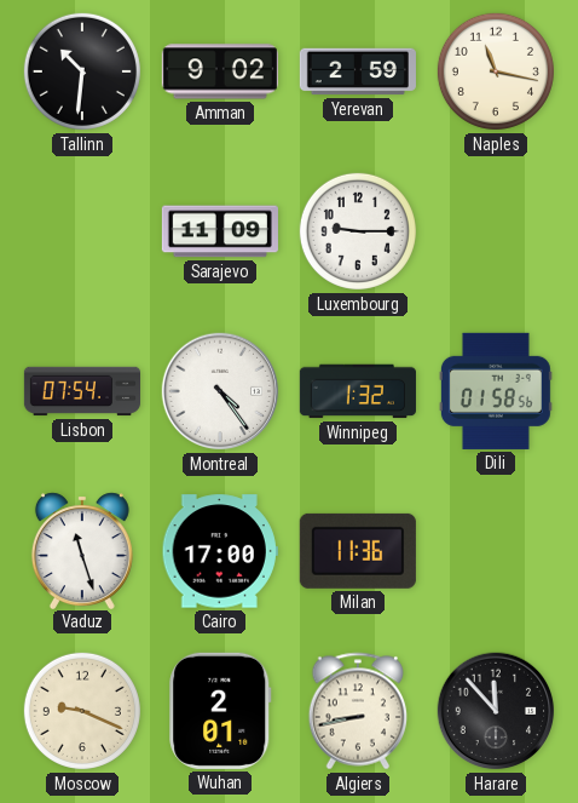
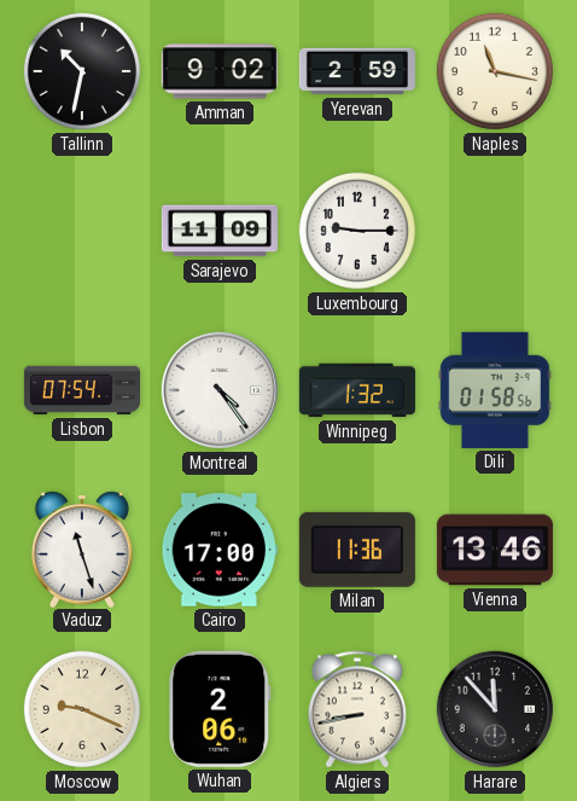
Tallinn: 10:31 -> 10:32 (82, 71)
Vienna: none -> 13:46 (495, 550)
Wuhan: 2:01 -> 2:06 (220, 709)
